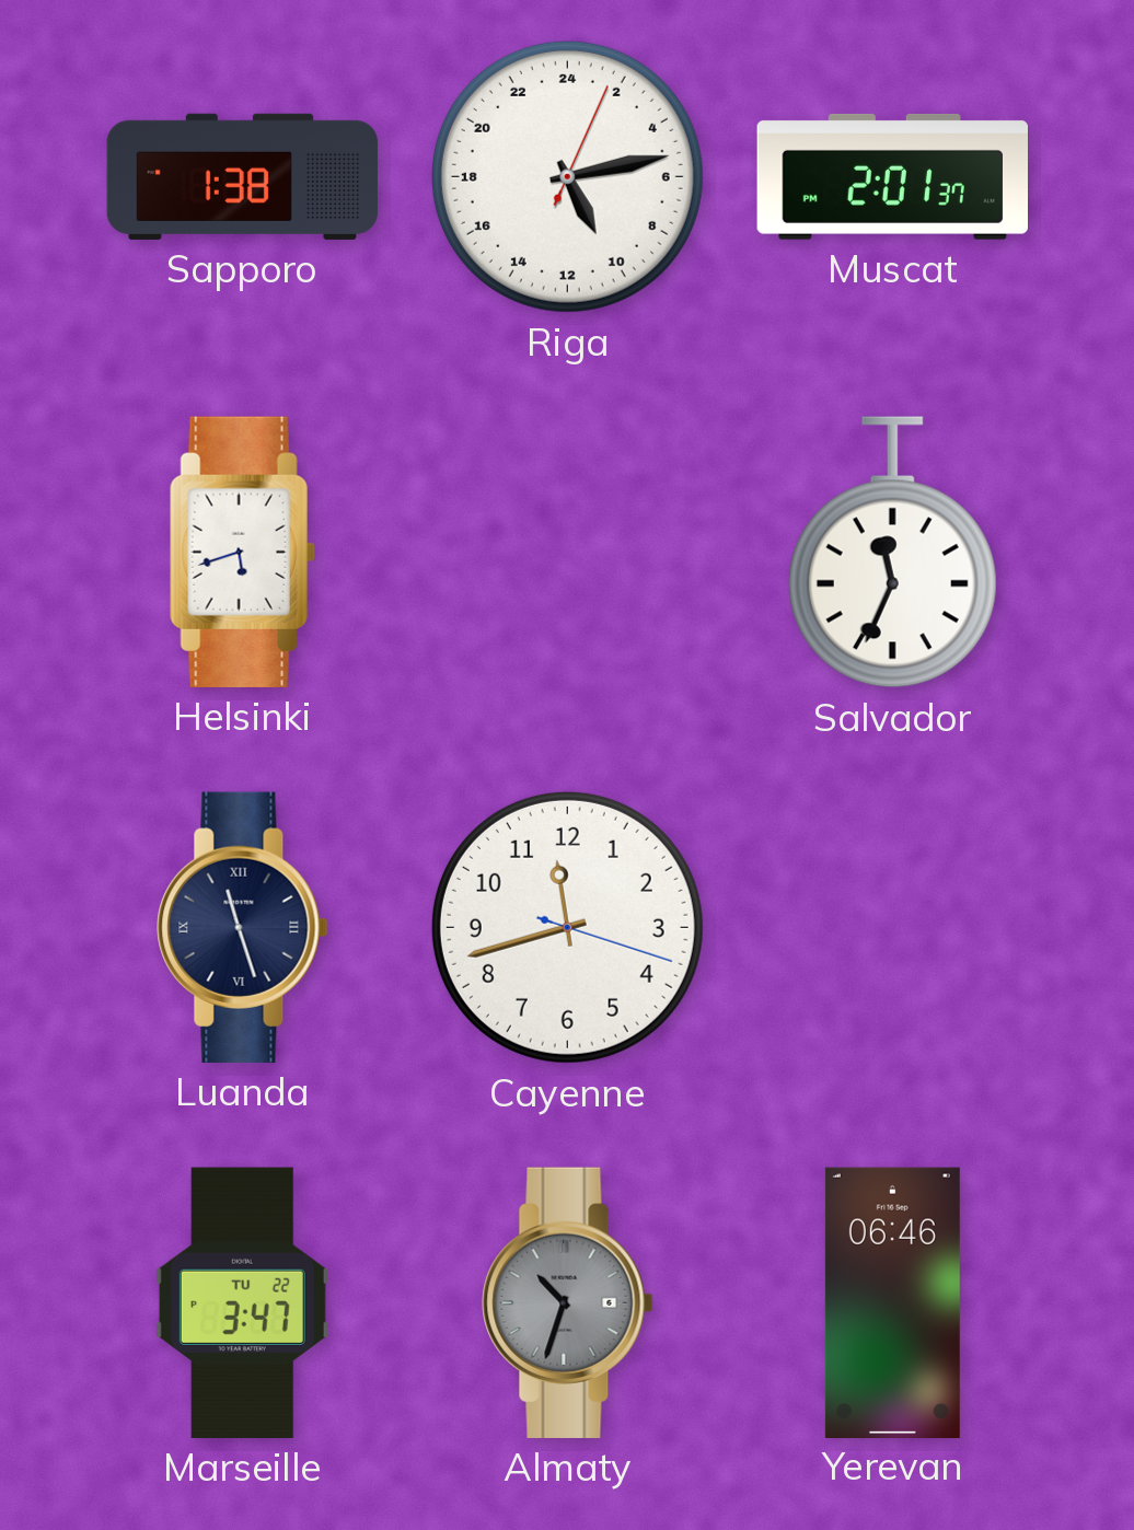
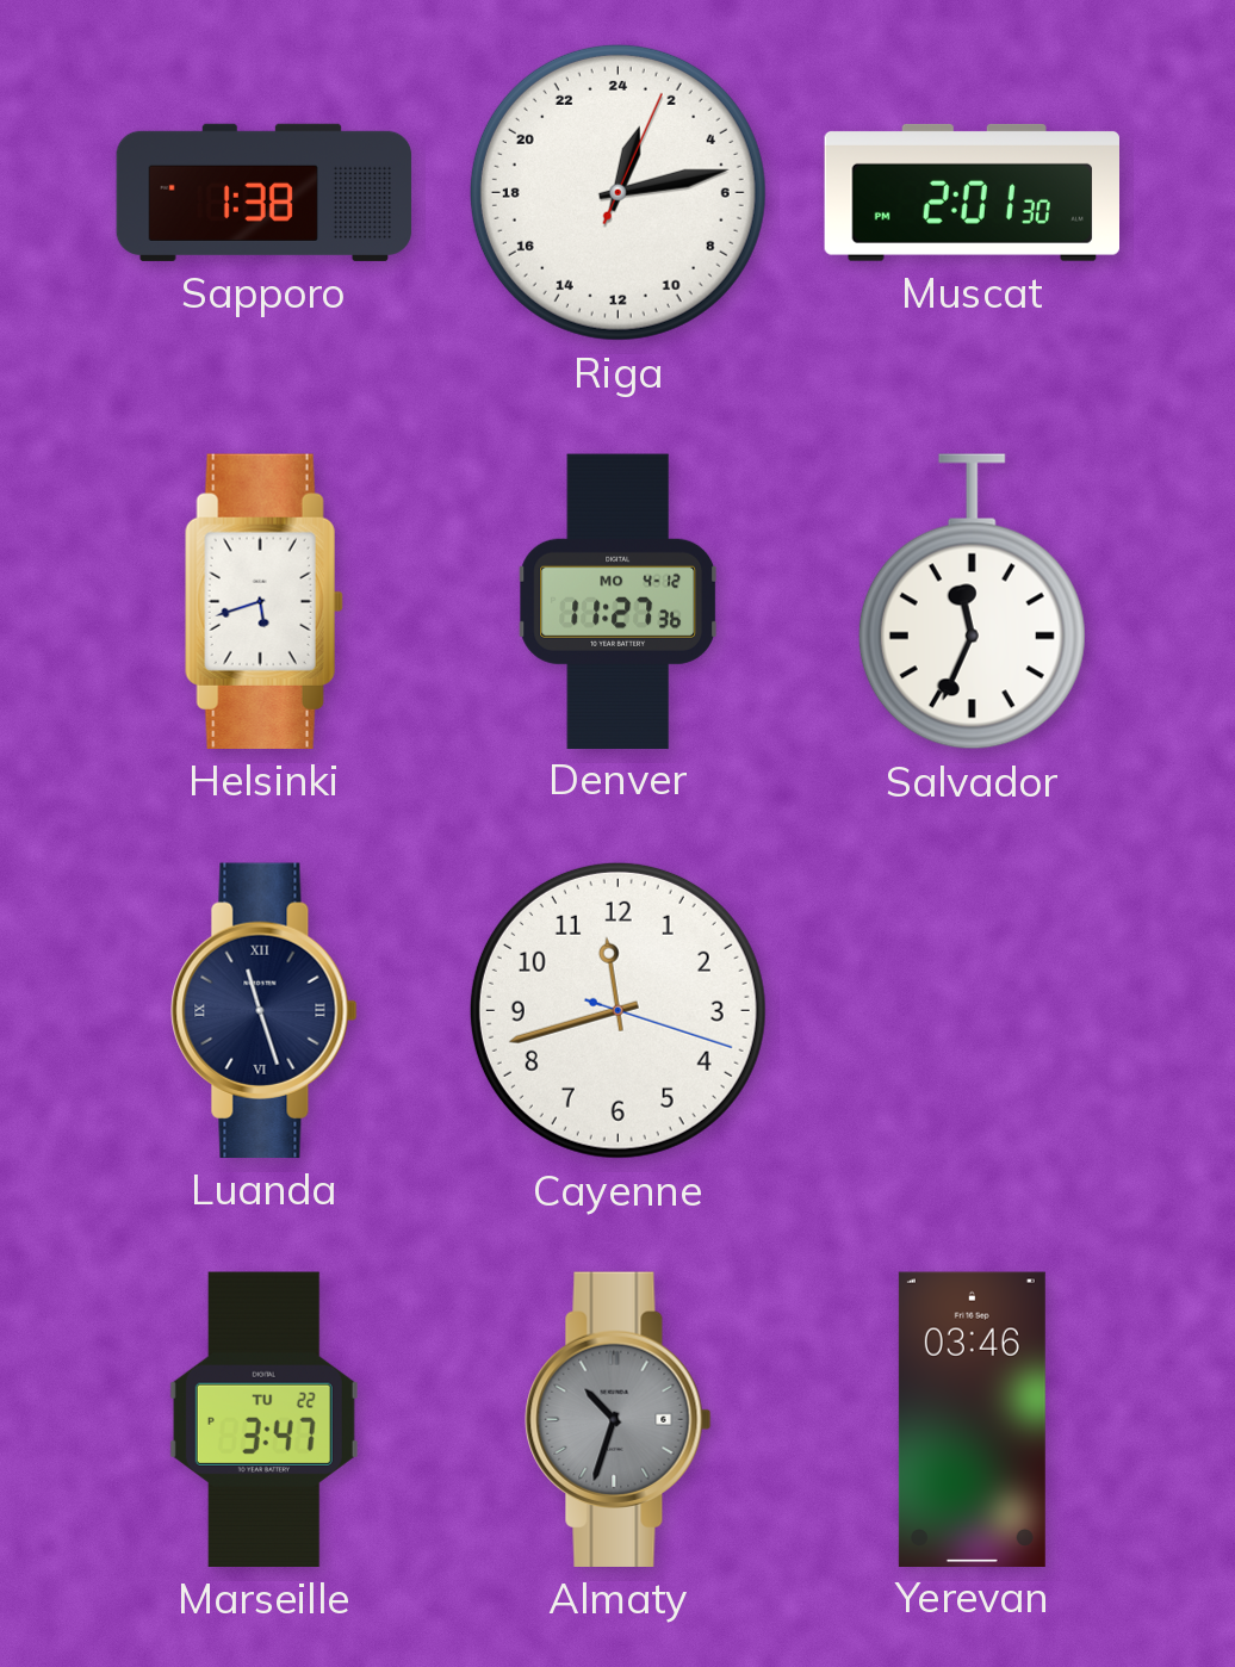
Riga: 10:13 -> 1:13 (617, 192)
Muscat: 2:01:37 -> 2:01:30 (972, 192)
Denver: none -> 11:27 (617, 601)
Yerevan: 06:46 -> 03:46 (972, 1419)
